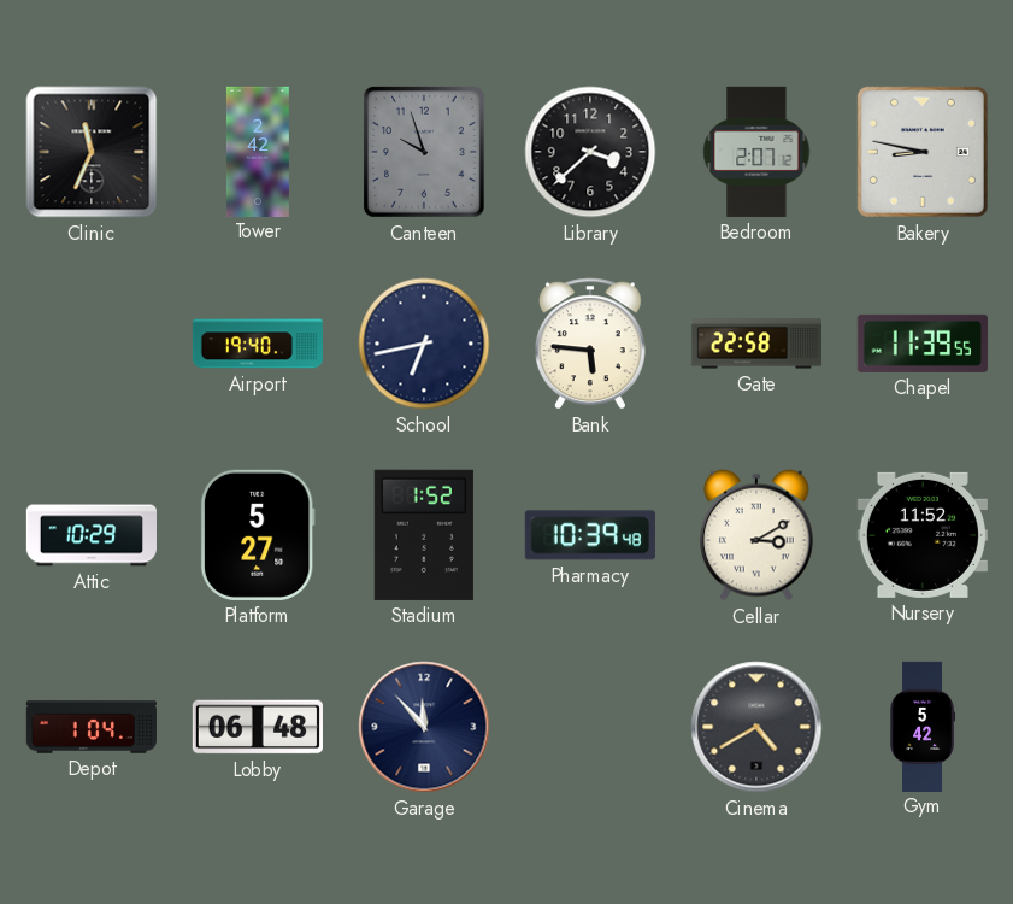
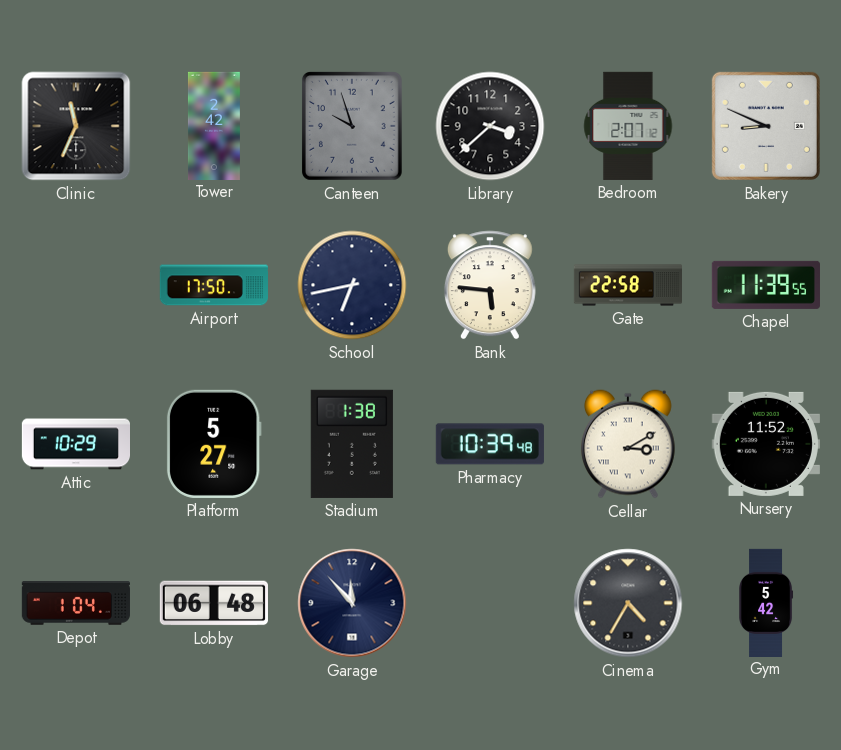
Bakery: 8:47 -> 8:49 (766, 126)
Airport: 19:40 -> 17:50 (214, 285)
Stadium: 1:52 -> 1:38 (352, 444)
Cinema: 4:40 -> 4:35 (628, 603)
